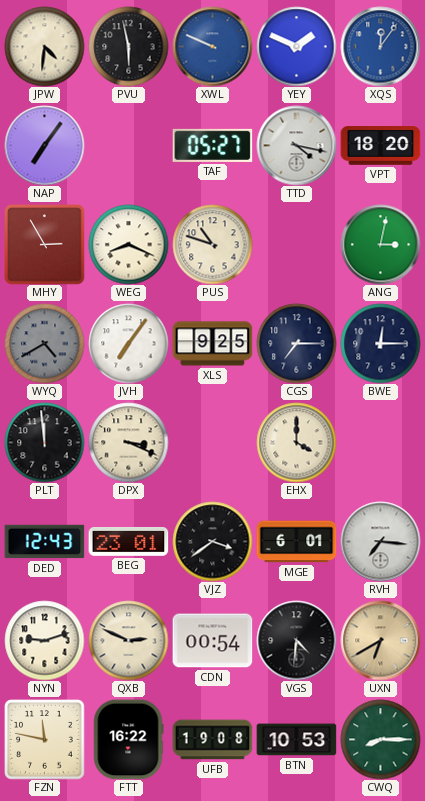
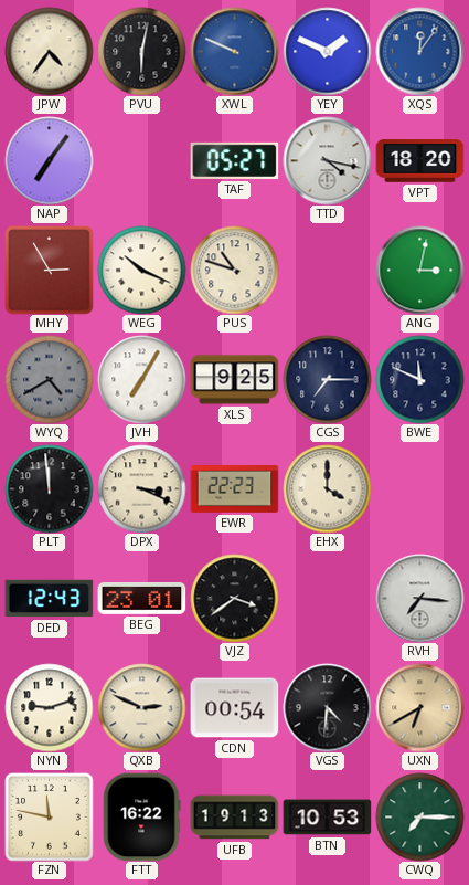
JPW: 4:31 -> 4:36 (49, 51)
PVU: 5:58 -> 6:02 (141, 51)
WEG: 8:19 -> 10:19 (141, 270)
JVH: 7:06 -> 7:05 (141, 379)
BWE: 12:15 -> 11:49 (419, 379)
EWR: none -> 22:23 (234, 489)
MGE: 6:01 -> none (296, 542)
UFB: 19:08 -> 19:13 (234, 818)
CWQ: 8:15 -> 7:15 (419, 816)
